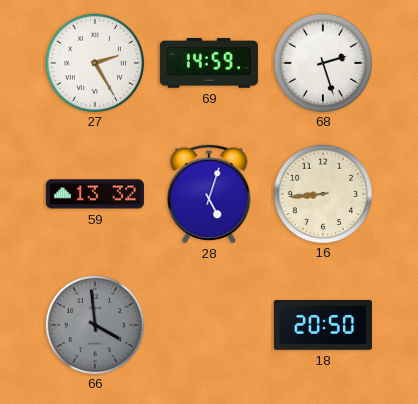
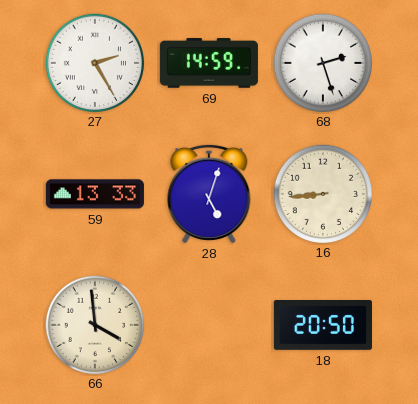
59: 13:32 -> 13:33 (95, 194)
66 dial: grey -> cream (94, 324)
